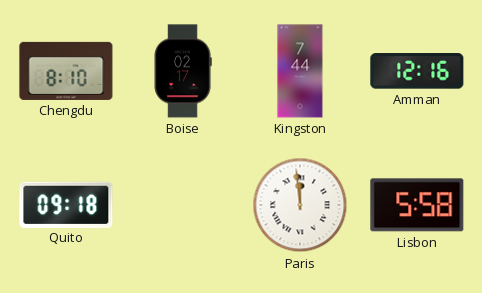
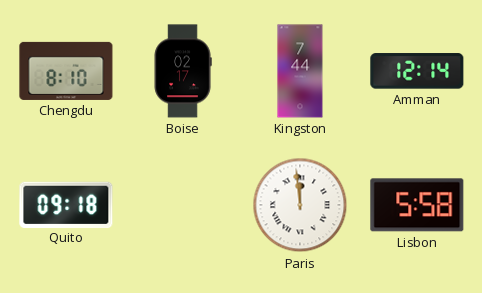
Amman: 12:16 -> 12:14 (417, 71)
